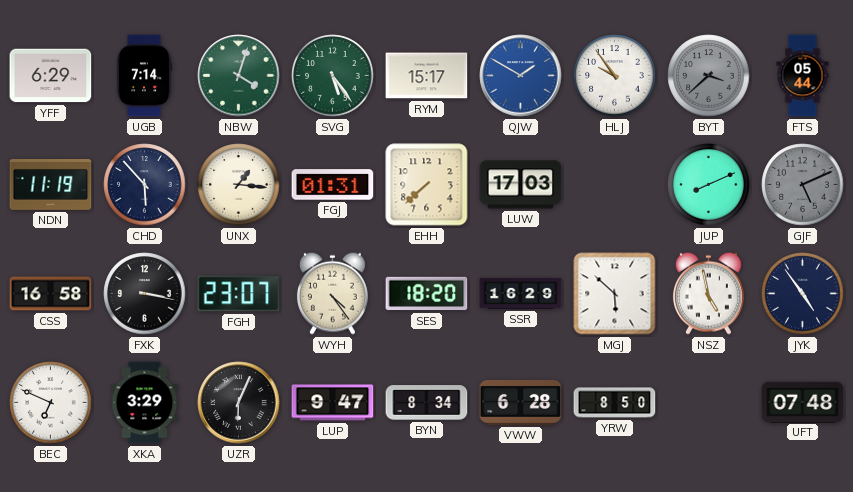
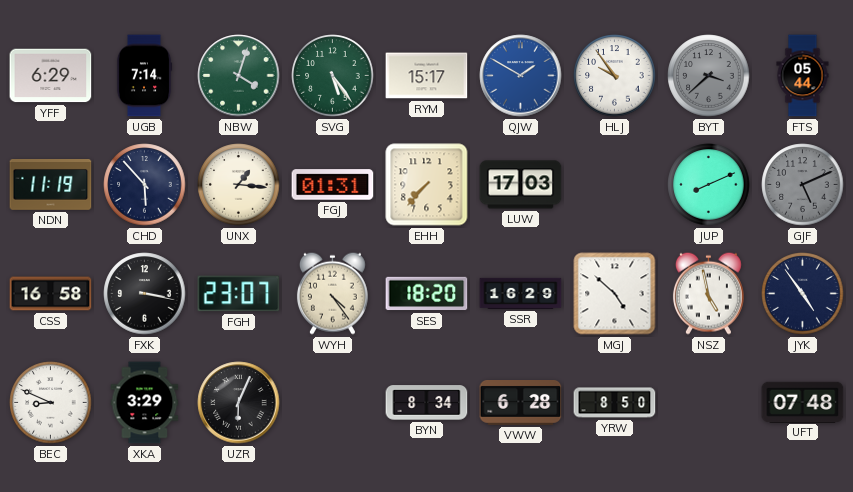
EHH: 7:38 -> 7:37 (427, 185)
MGJ: 5:52 -> 4:52 (615, 294)
BEC: 6:49 -> 8:49 (51, 403)
LUP: 9:47 -> none (333, 403)
